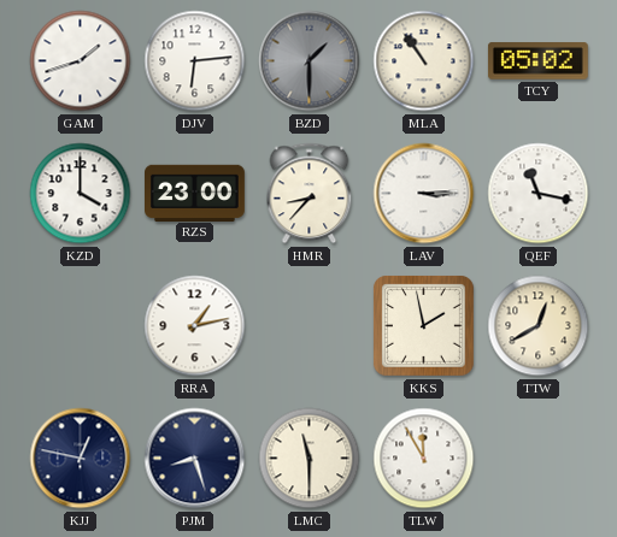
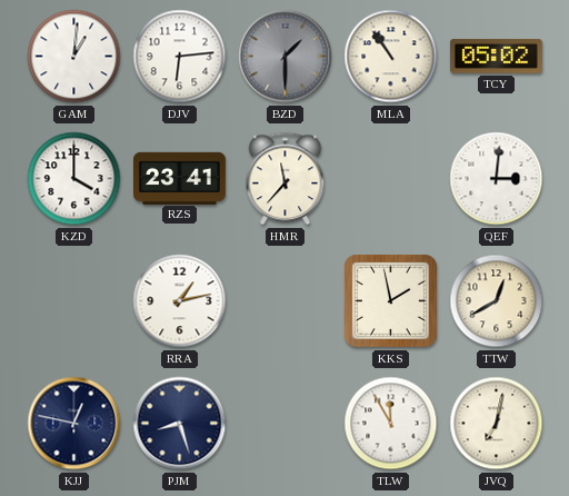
GAM: 1:42 -> 1:01 (74, 57)
RZS: 23:00 -> 23:41 (180, 178)
HMR: 8:37 -> 11:37 (286, 179)
LAV: 3:15 -> none (424, 194)
QEF: 11:17 -> 3:01 (497, 179)
LMC: 11:30 -> none (310, 459)
JVQ: none -> 7:02 (497, 424)
